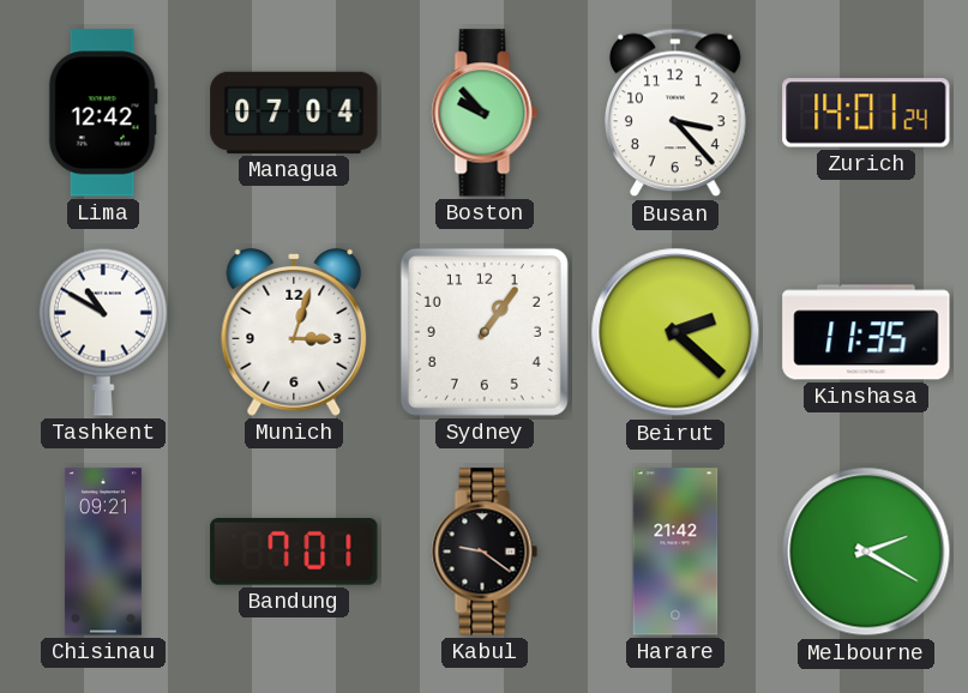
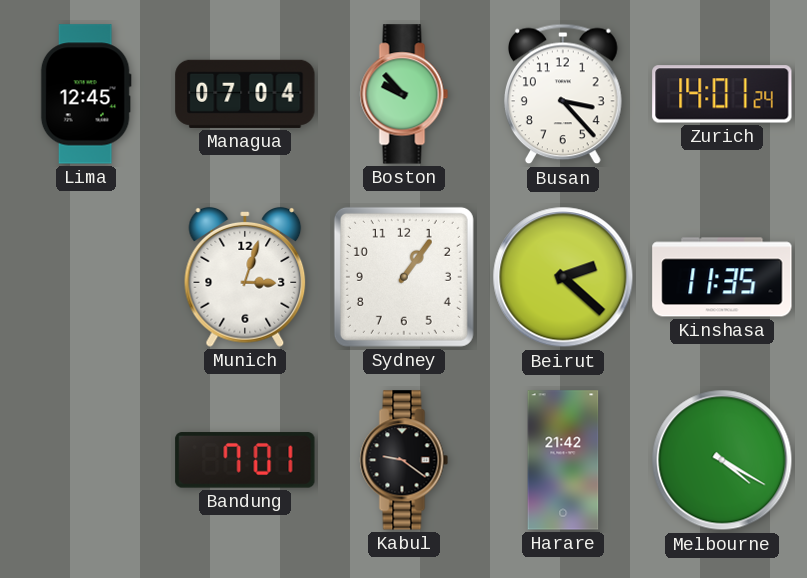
Lima: 12:42 -> 12:45 (86, 94)
Tashkent: 10:50 -> none (103, 332)
Chisinau: 09:21 -> none (103, 552)
Melbourne: 2:20 -> 4:20 (722, 460)
